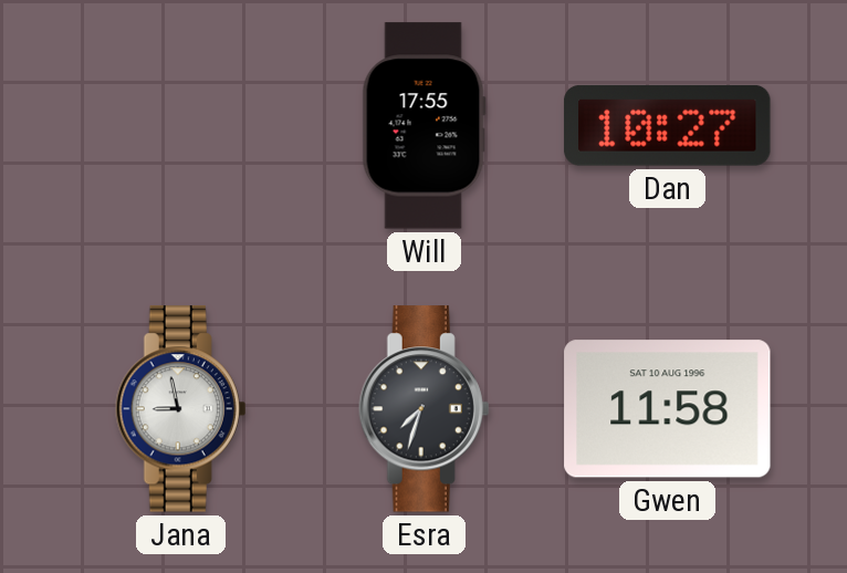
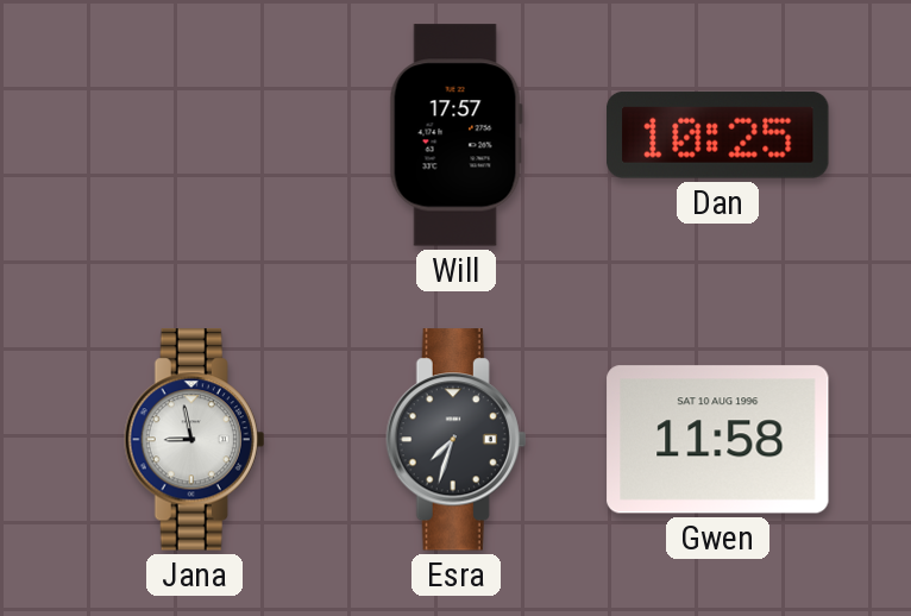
Will: 17:55 -> 17:57 (455, 136)
Dan: 10:27 -> 10:25 (718, 134)
